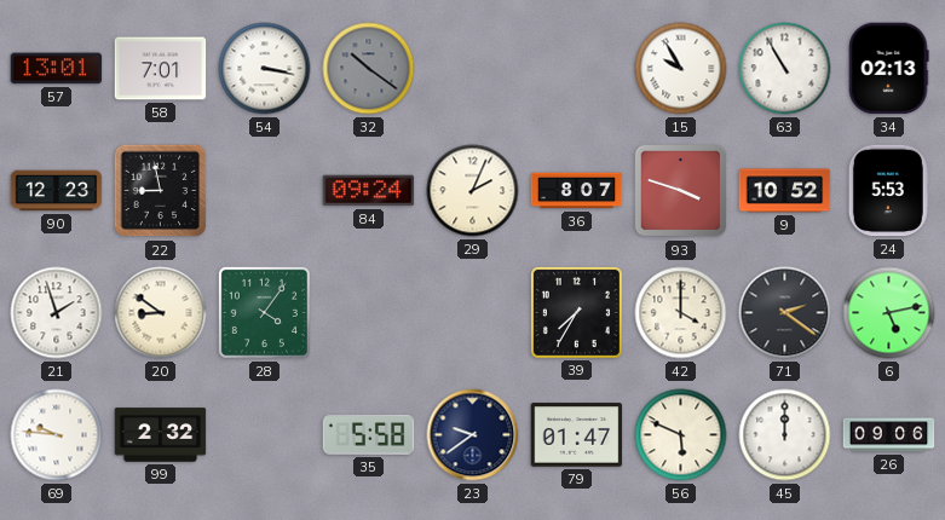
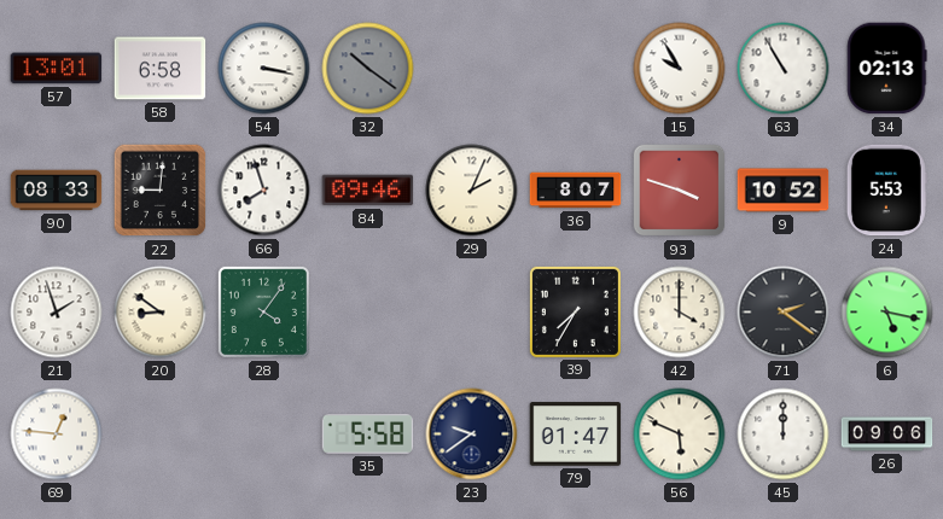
58: 7:01 -> 6:58 (161, 69)
90: 12:23 -> 08:33 (57, 191)
22: 8:58 -> 9:01 (161, 191)
66: none -> 7:57 (264, 191)
84: 09:24 -> 09:46 (368, 191)
6: 5:13 -> 5:17 (887, 313)
69: 9:46 -> 12:46 (57, 435)
99: 2:32 -> none (161, 435)
